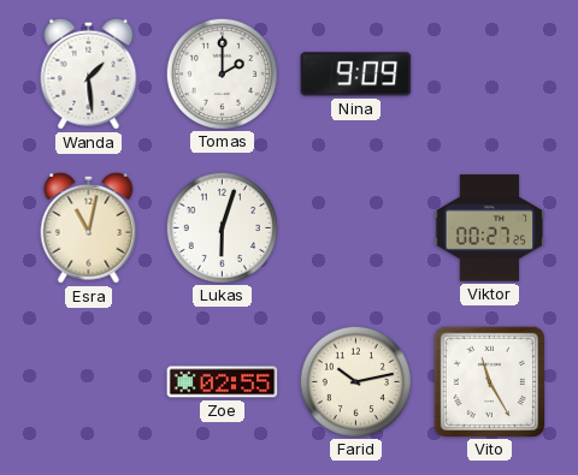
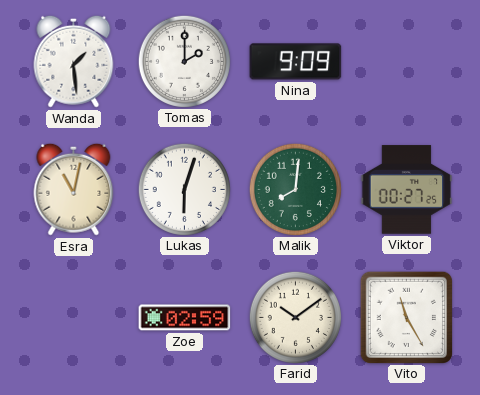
Malik: none -> 8:01 (295, 189)
Zoe: 02:55 -> 02:59 (185, 318)
Farid: 10:13 -> 10:09 (295, 317)
